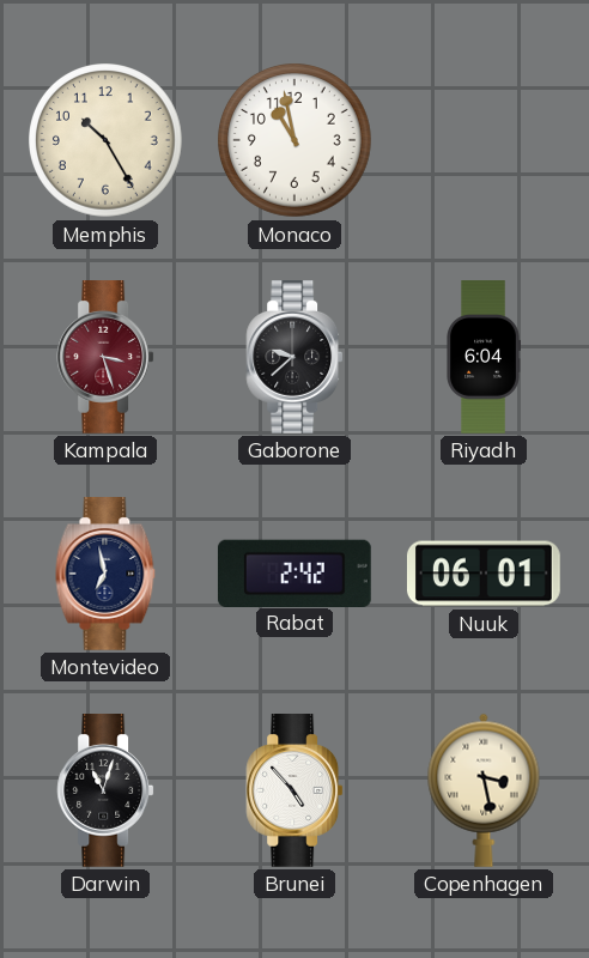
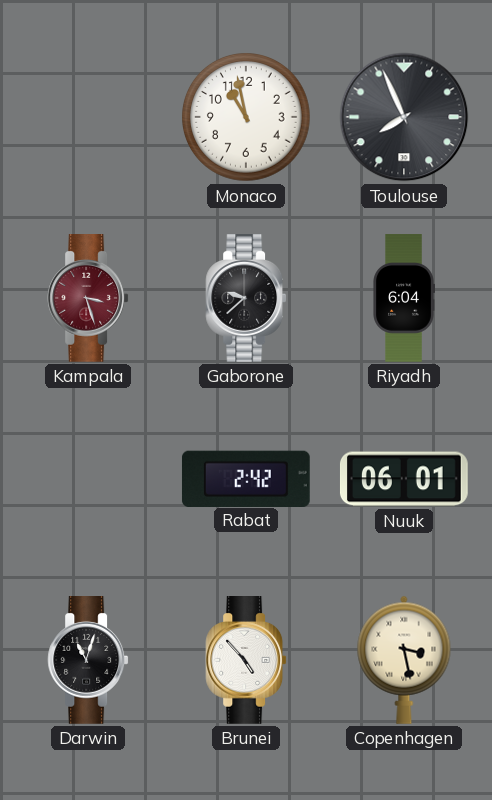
Memphis: 10:25 -> none (107, 141)
Toulouse: none -> 7:56 (404, 117)
Montevideo: 6:58 -> none (105, 575)
